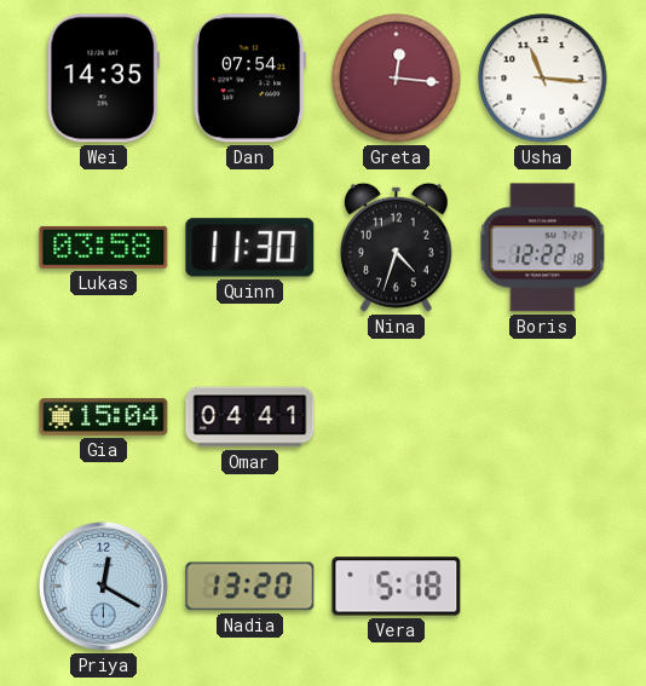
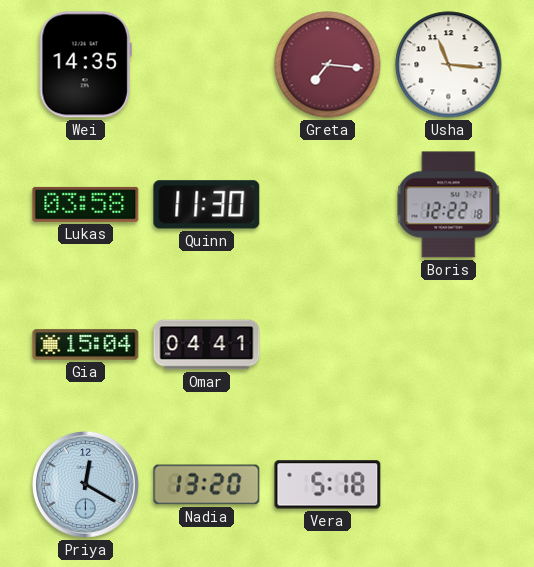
Dan: 07:54 -> none (250, 79)
Greta: 12:16 -> 7:16 (328, 65)
Nina: 4:33 -> none (397, 247)
